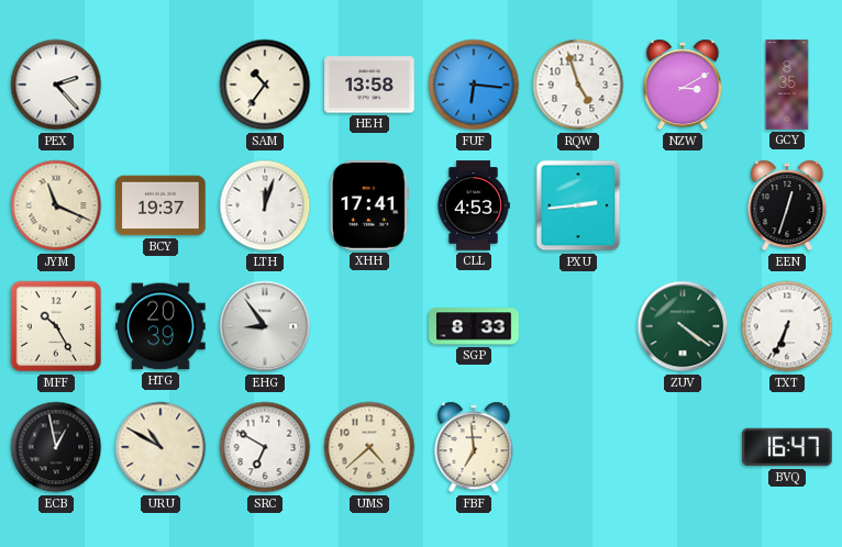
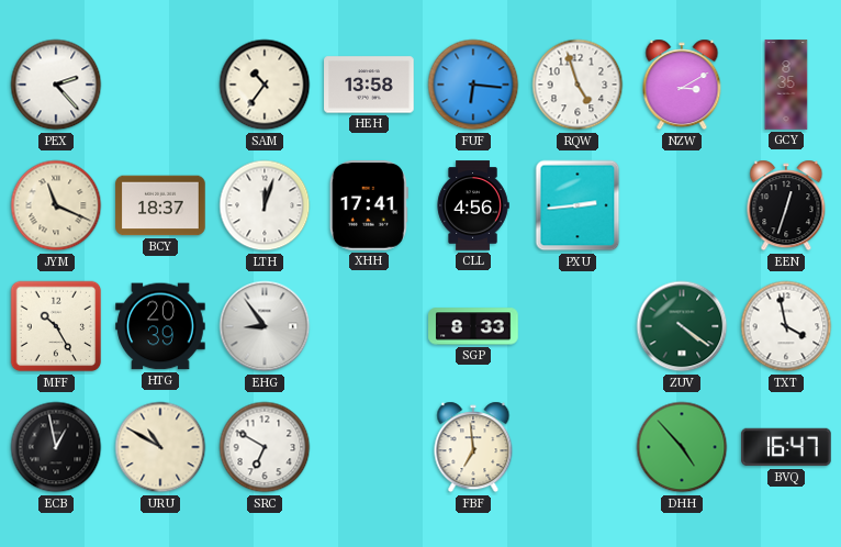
BCY: 19:37 -> 18:37 (160, 205)
CLL: 4:53 -> 4:56 (473, 205)
TXT: 6:34 -> 3:58 (786, 326)
UMS: 4:38 -> none (369, 447)
DHH: none -> 4:53 (682, 447)
